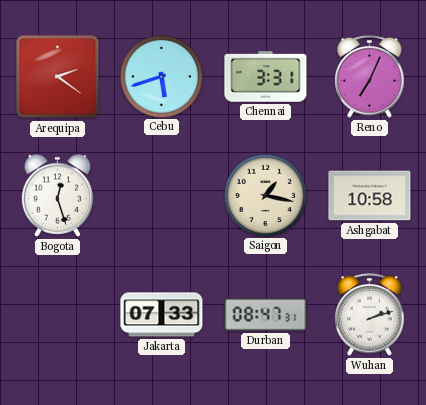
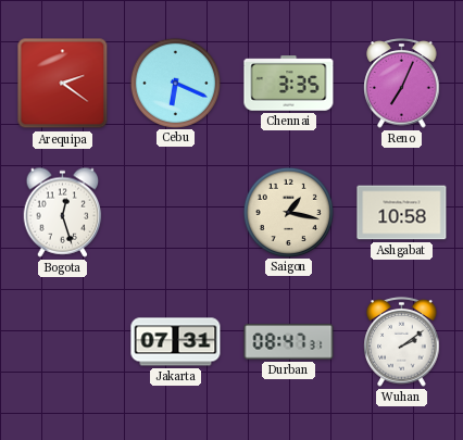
Cebu: 5:42 -> 6:19 (175, 83)
Chennai: 3:31 -> 3:35 (289, 84)
Jakarta: 07:33 -> 07:31 (176, 342)
Wuhan: 2:12 -> 2:09 (402, 342)
